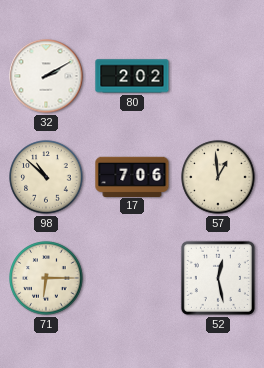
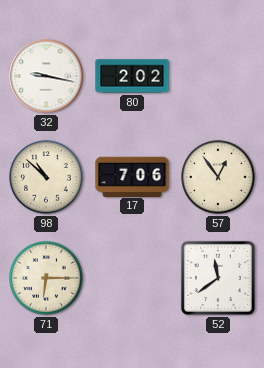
32: 2:10 -> 9:17 (46, 76)
57: 12:59 -> 12:54 (218, 177)
52: 12:28 -> 11:39 (218, 278)
